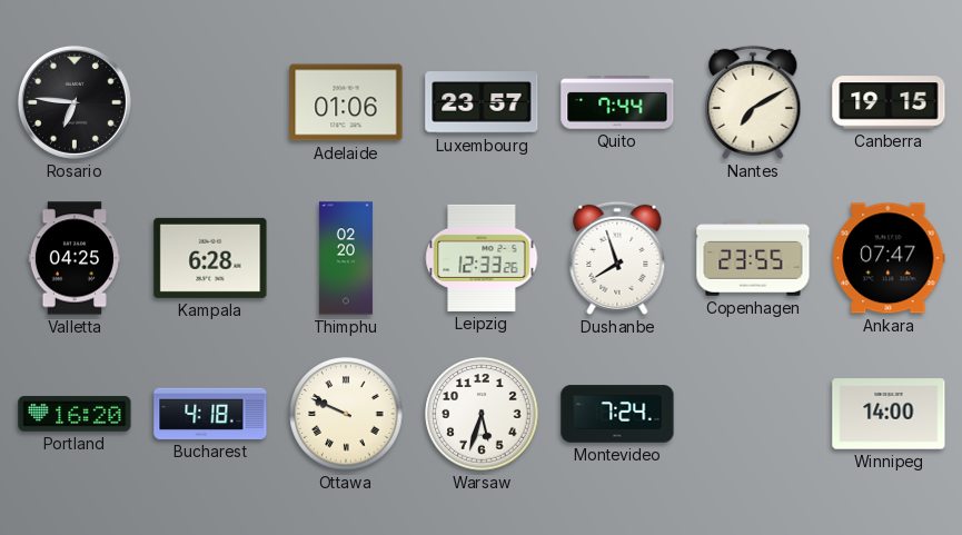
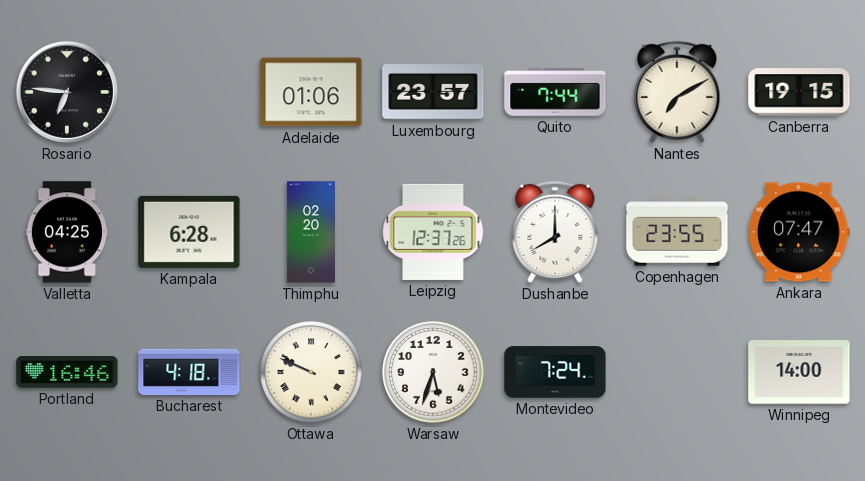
Leipzig: 12:33 -> 12:37 (433, 232)
Dushanbe: 7:57 -> 8:00 (555, 232)
Portland: 16:20 -> 16:46 (67, 372)
